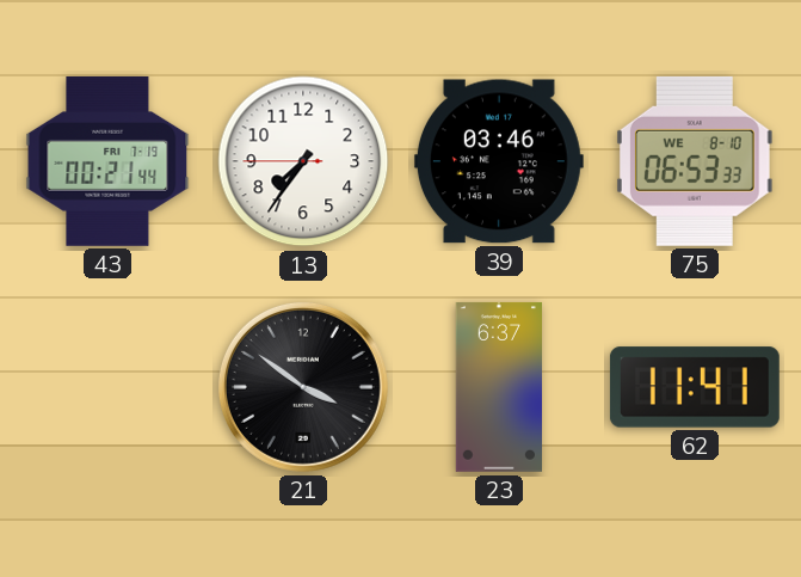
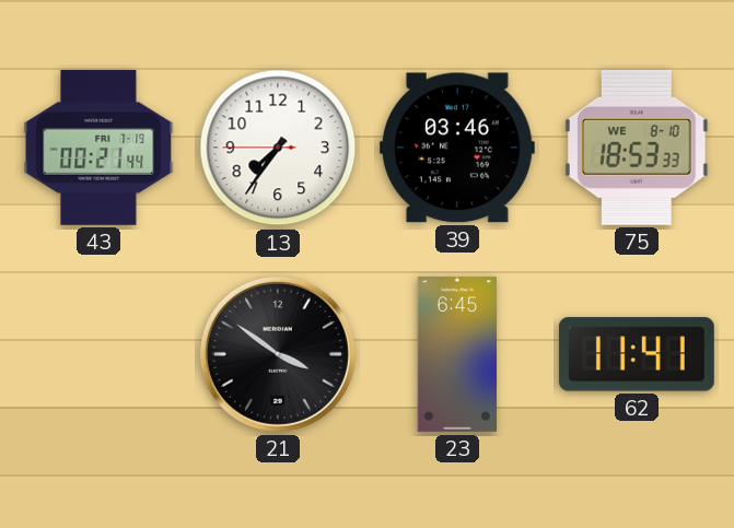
75: 06:53 -> 18:53 (637, 148)
23: 6:37 -> 6:45 (456, 354)
